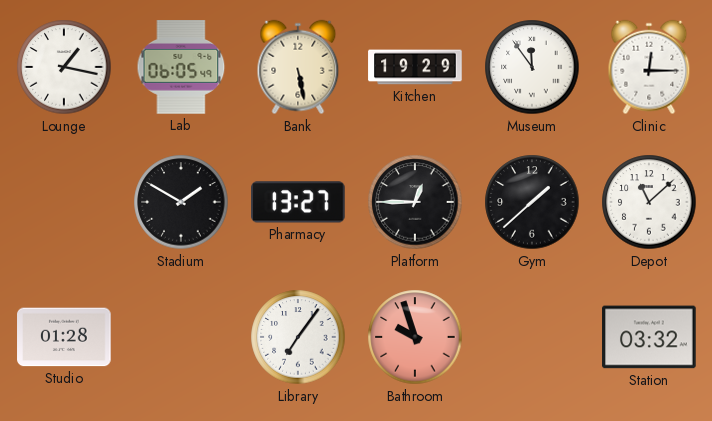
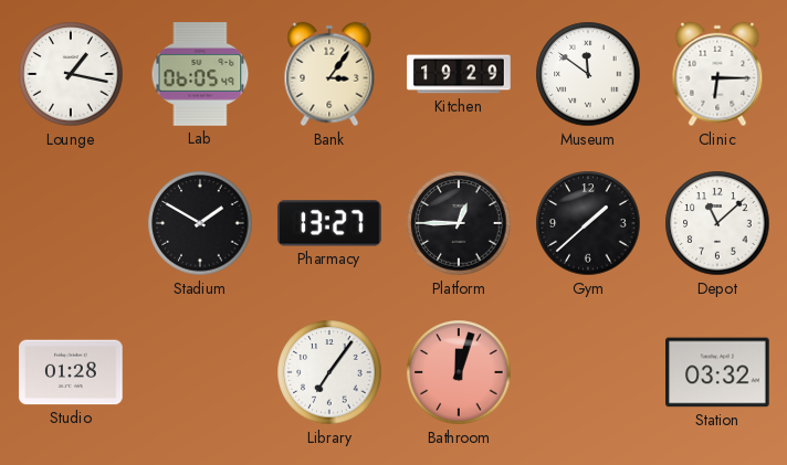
Bank: 5:28 -> 3:06 (329, 74)
Museum: 11:54 -> 11:51 (588, 74)
Clinic: 12:15 -> 6:15 (717, 74)
Bathroom: 9:57 -> 12:03 (459, 372)
